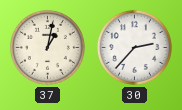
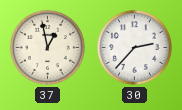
37: 1:02 -> 12:58 (47, 47)
